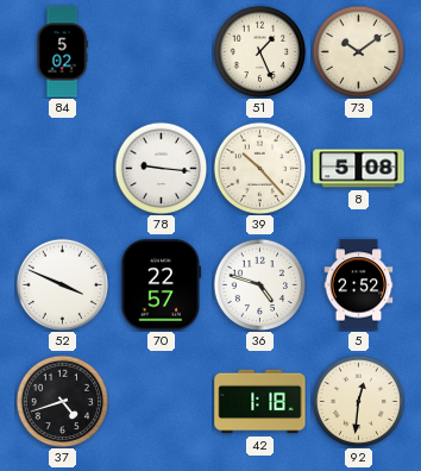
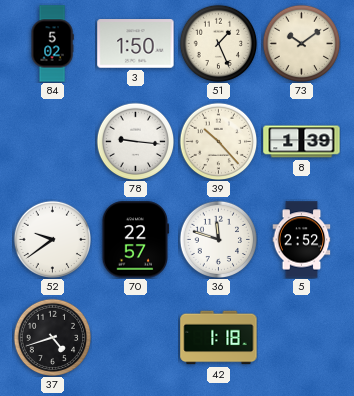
3: none -> 1:50 (136, 44)
8: 5:08 -> 1:39 (302, 142)
52: 3:49 -> 9:39 (52, 239)
36: 4:48 -> 11:48 (218, 239)
92: 12:31 -> none (358, 401)
